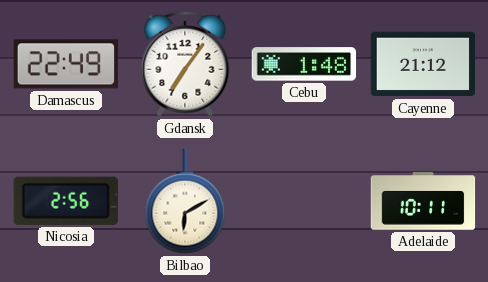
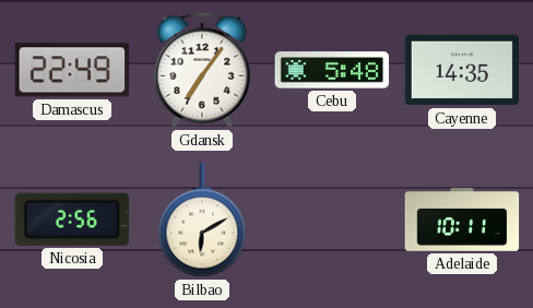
Cebu: 1:48 -> 5:48 (332, 70)
Cayenne: 21:12 -> 14:35 (462, 70)
